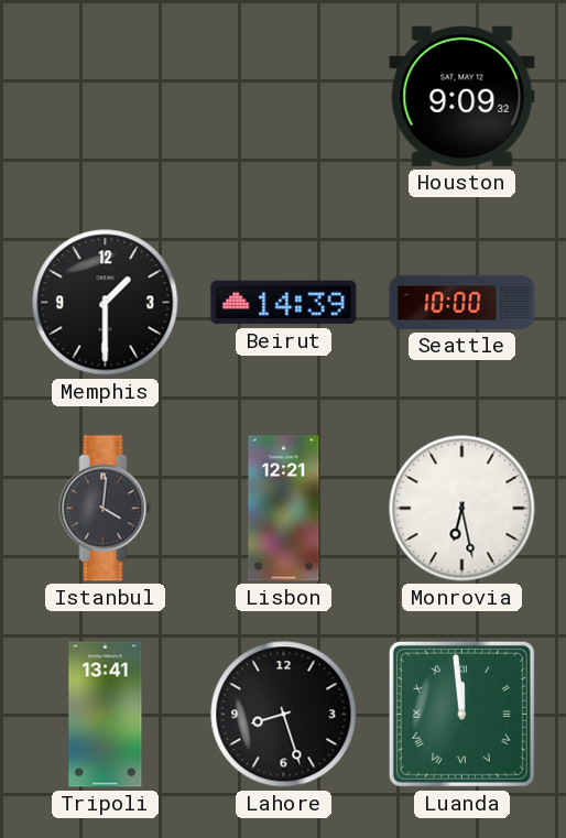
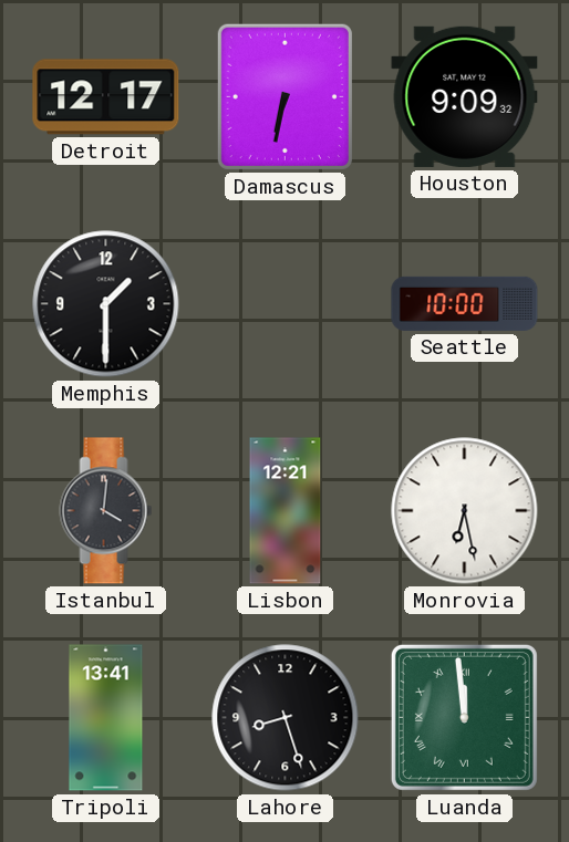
Detroit: none -> 12:17 (106, 97)
Damascus: none -> 6:32 (284, 96)
Beirut: 14:39 -> none (284, 303)
